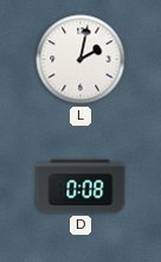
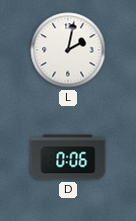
D: 0:08 -> 0:06 (68, 157)
